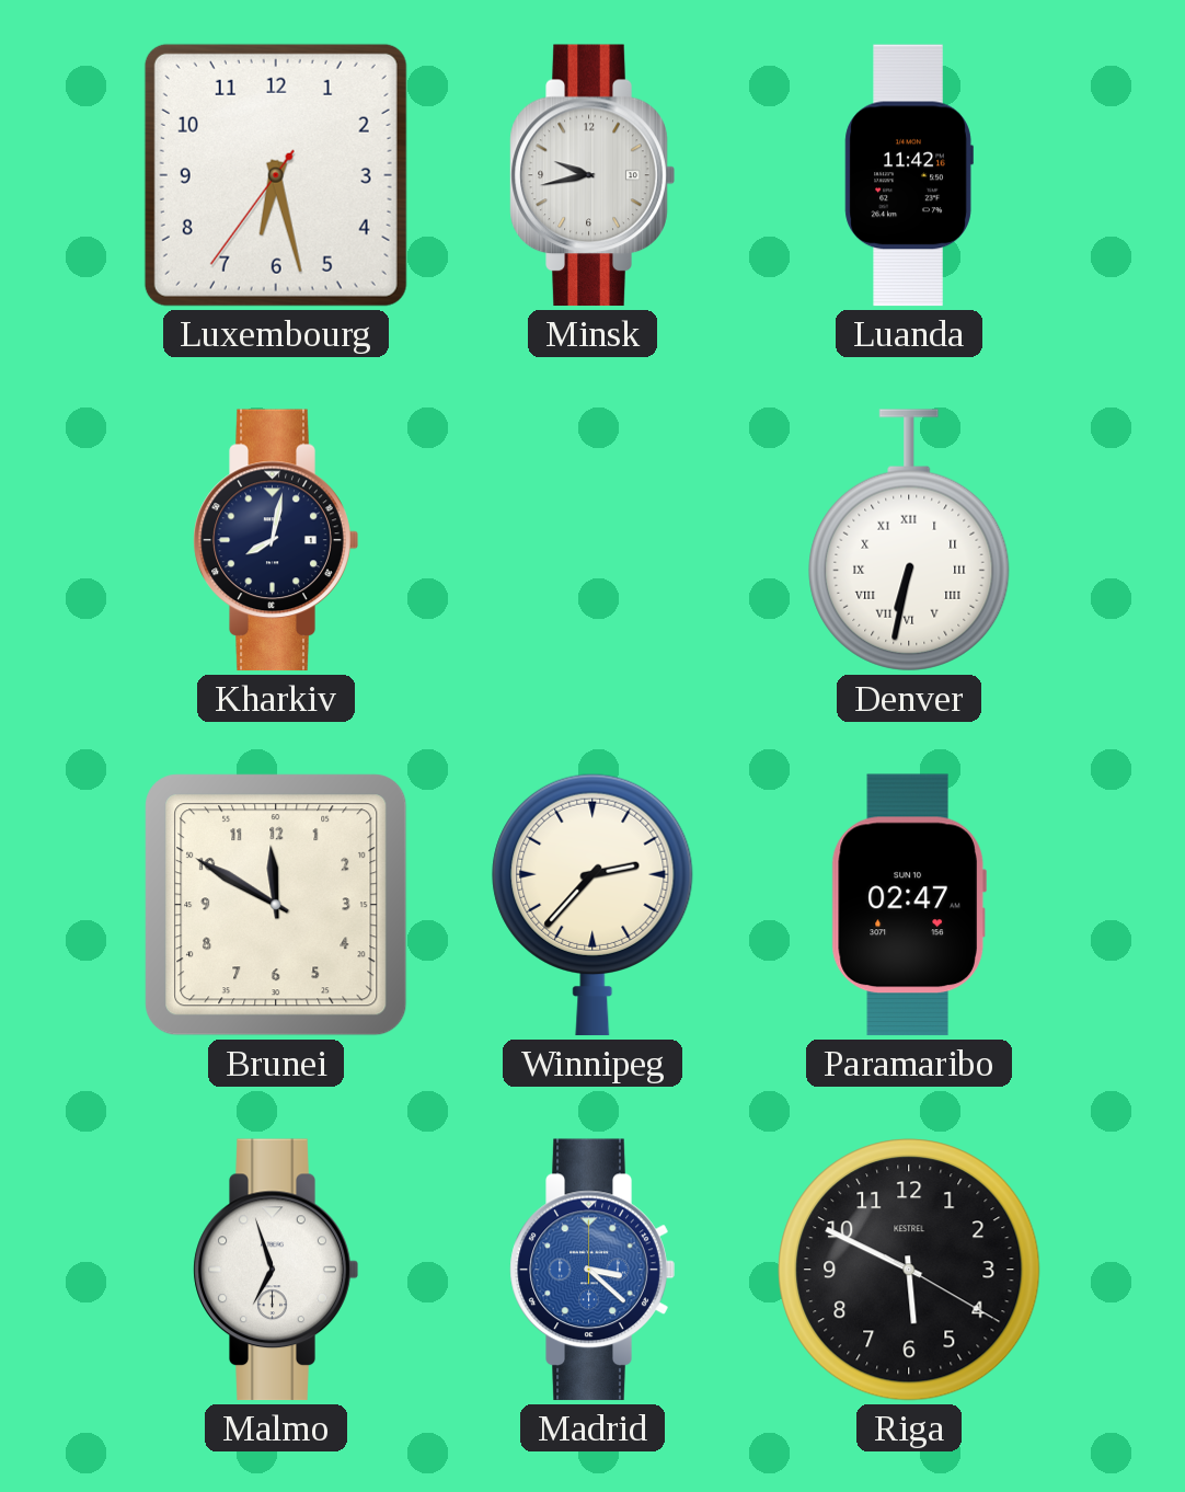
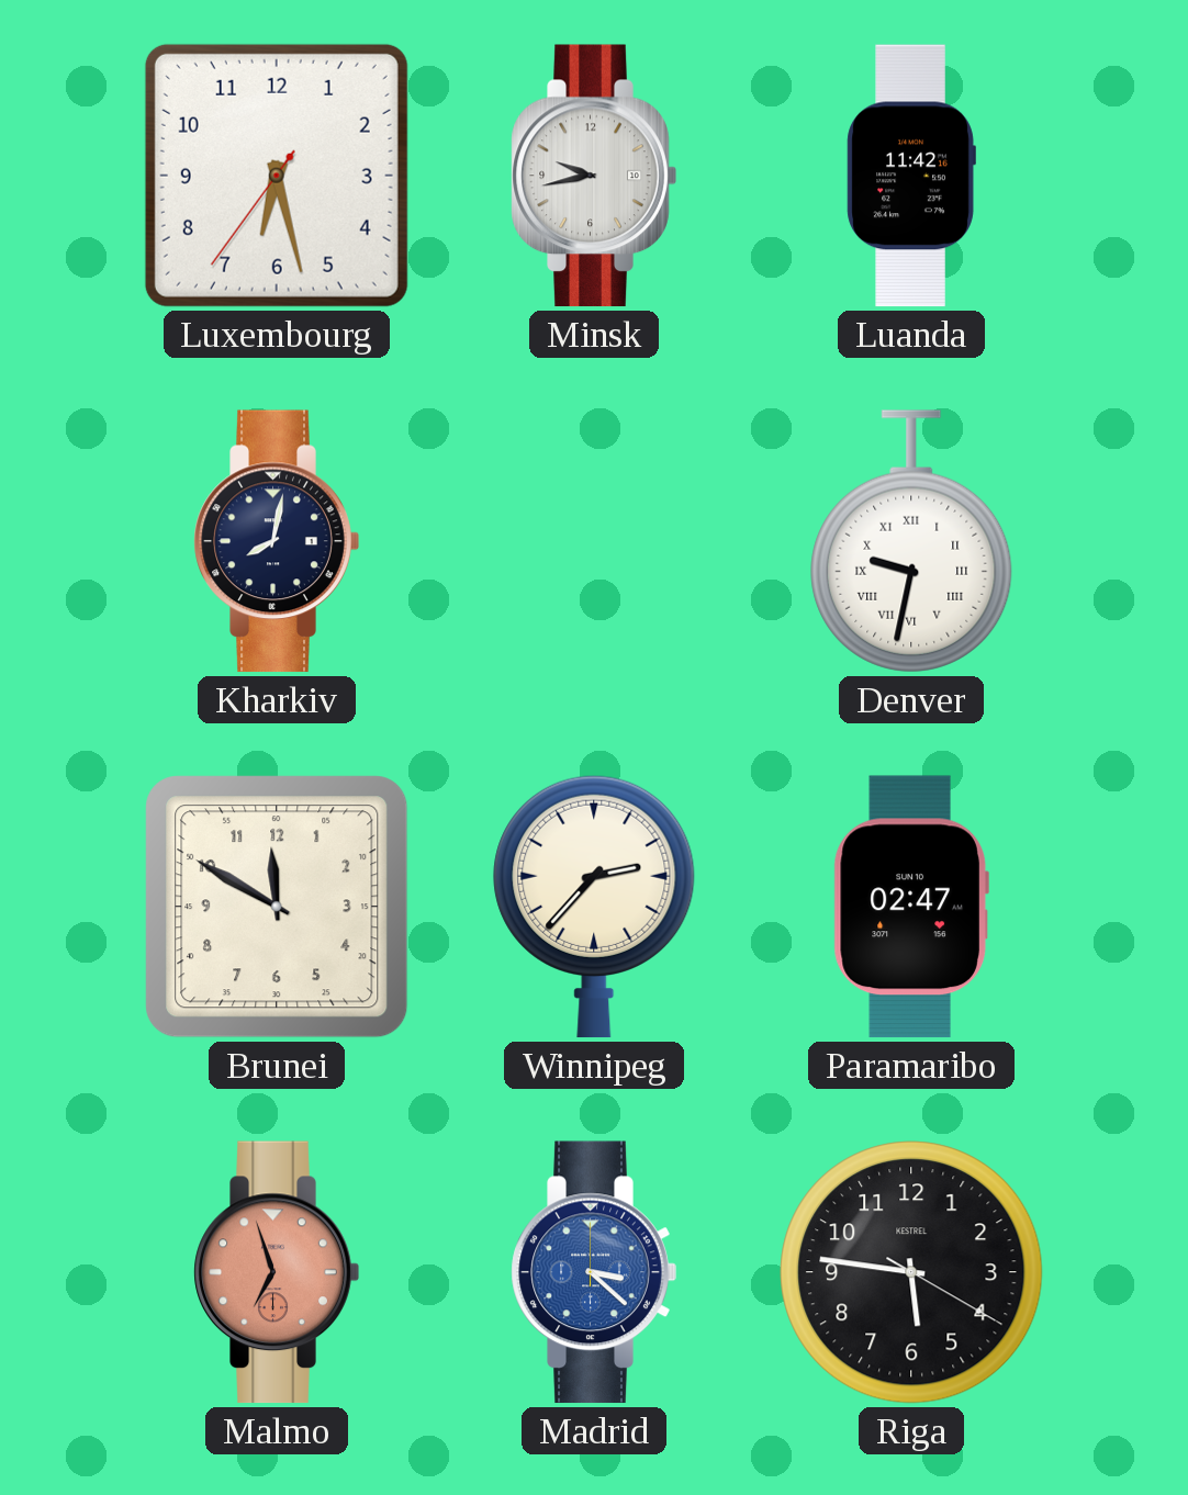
Denver: 6:32 -> 9:32 (911, 541)
Malmo dial: white -> salmon (277, 1272)
Riga: 5:49 -> 5:46 (911, 1272)
